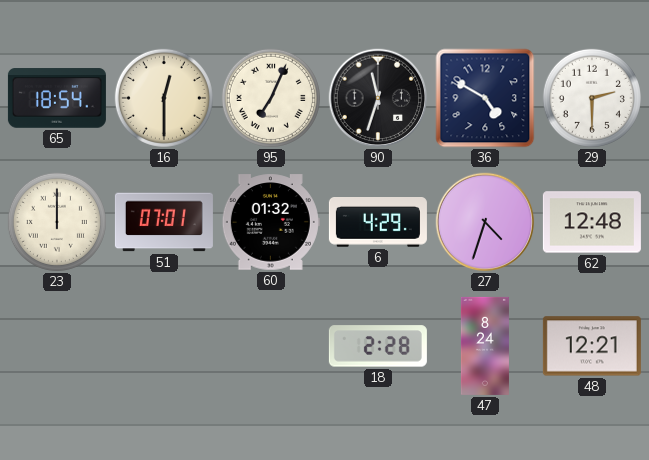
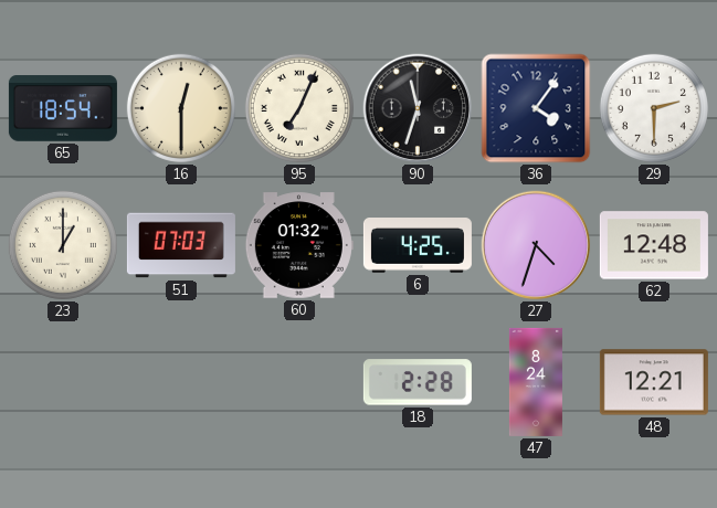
36: 4:50 -> 4:06 (536, 108)
23: 12:00 -> 1:00 (63, 245)
51: 07:01 -> 07:03 (181, 245)
6: 4:29 -> 4:25 (418, 245)
